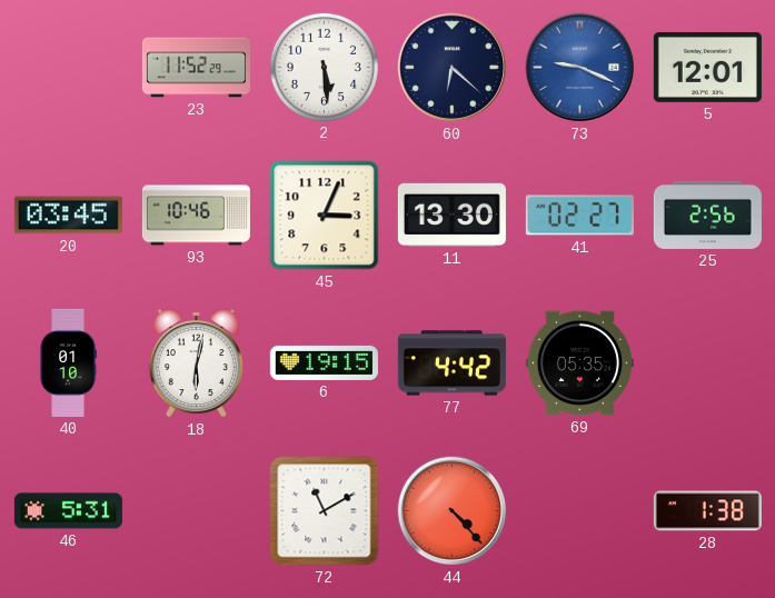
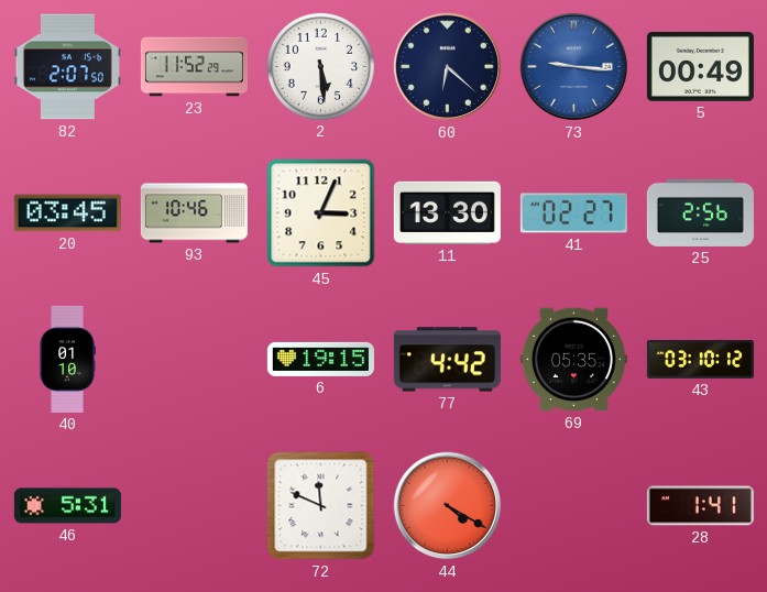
82: none -> 2:07 (67, 67)
73: 9:19 -> 9:16 (574, 67)
5: 12:01 -> 00:49 (700, 66)
18: 6:02 -> none (196, 363)
43: none -> 03:10 (700, 360)
72: 11:10 -> 11:49 (321, 506)
44: 4:23 -> 4:20 (448, 506)
28: 1:38 -> 1:41 (700, 506)
